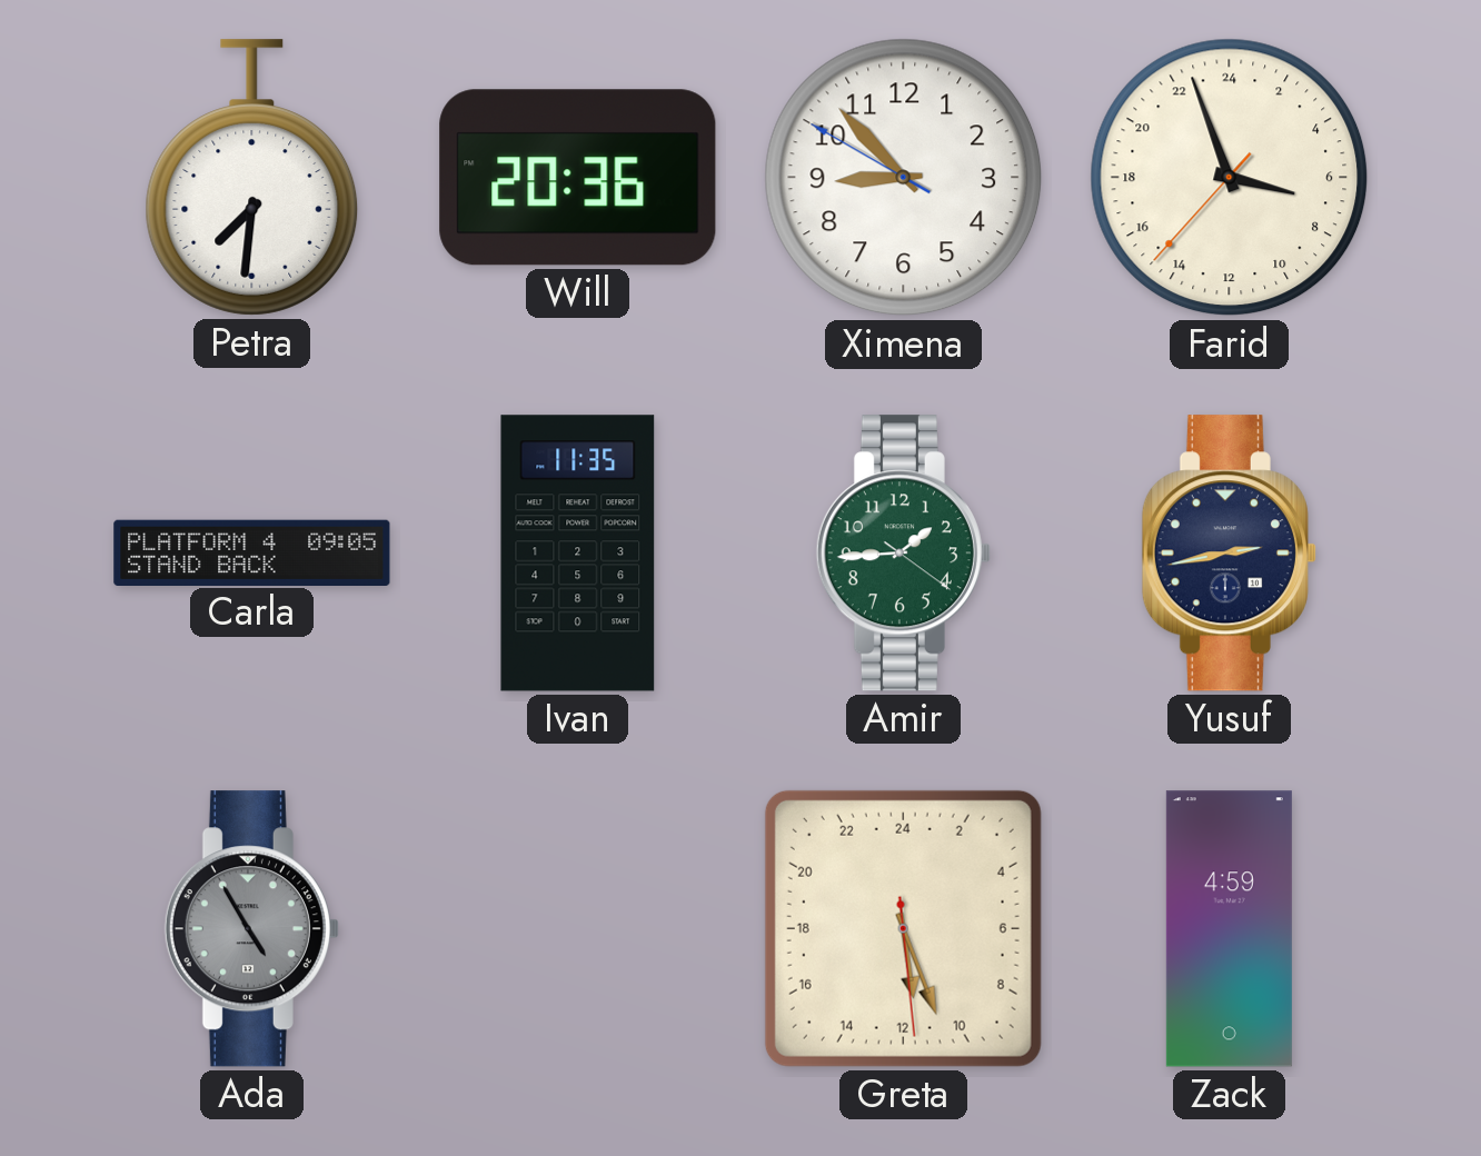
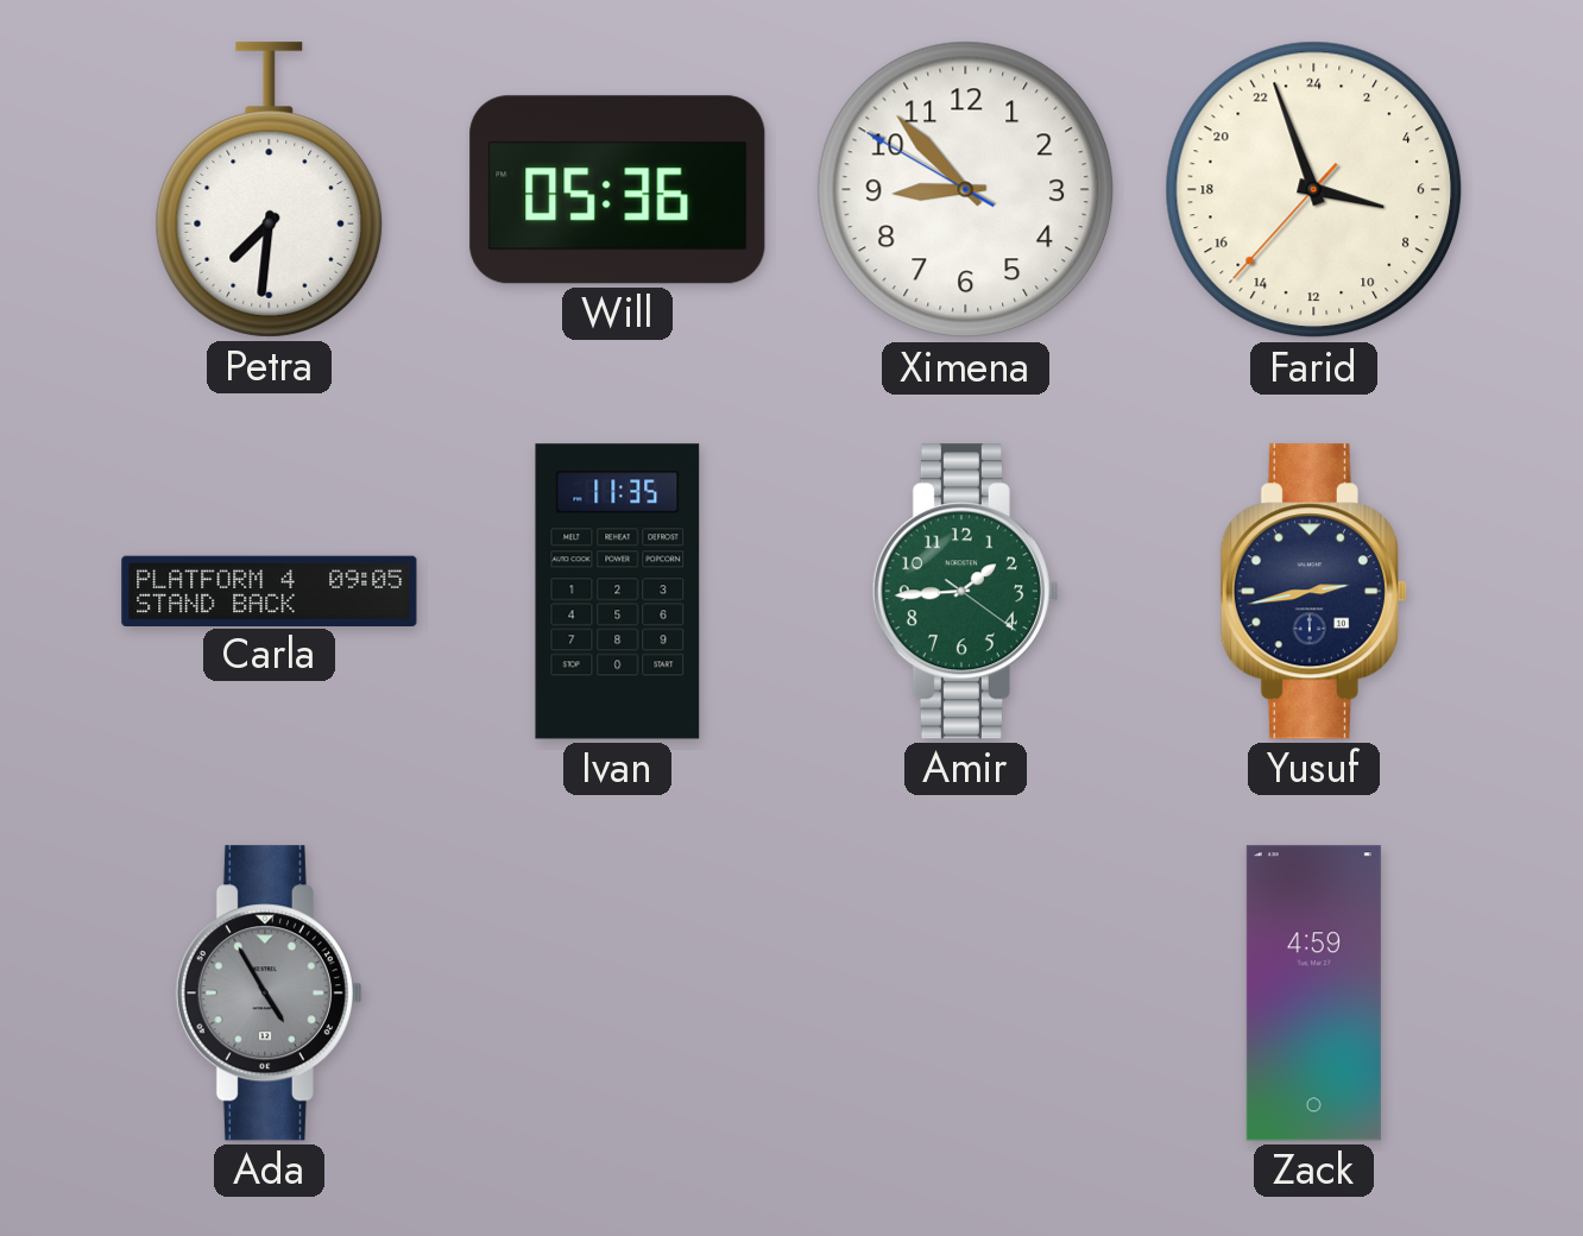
Will: 20:36 -> 05:36 (618, 190)
Greta: 11:26 -> none (903, 928)
